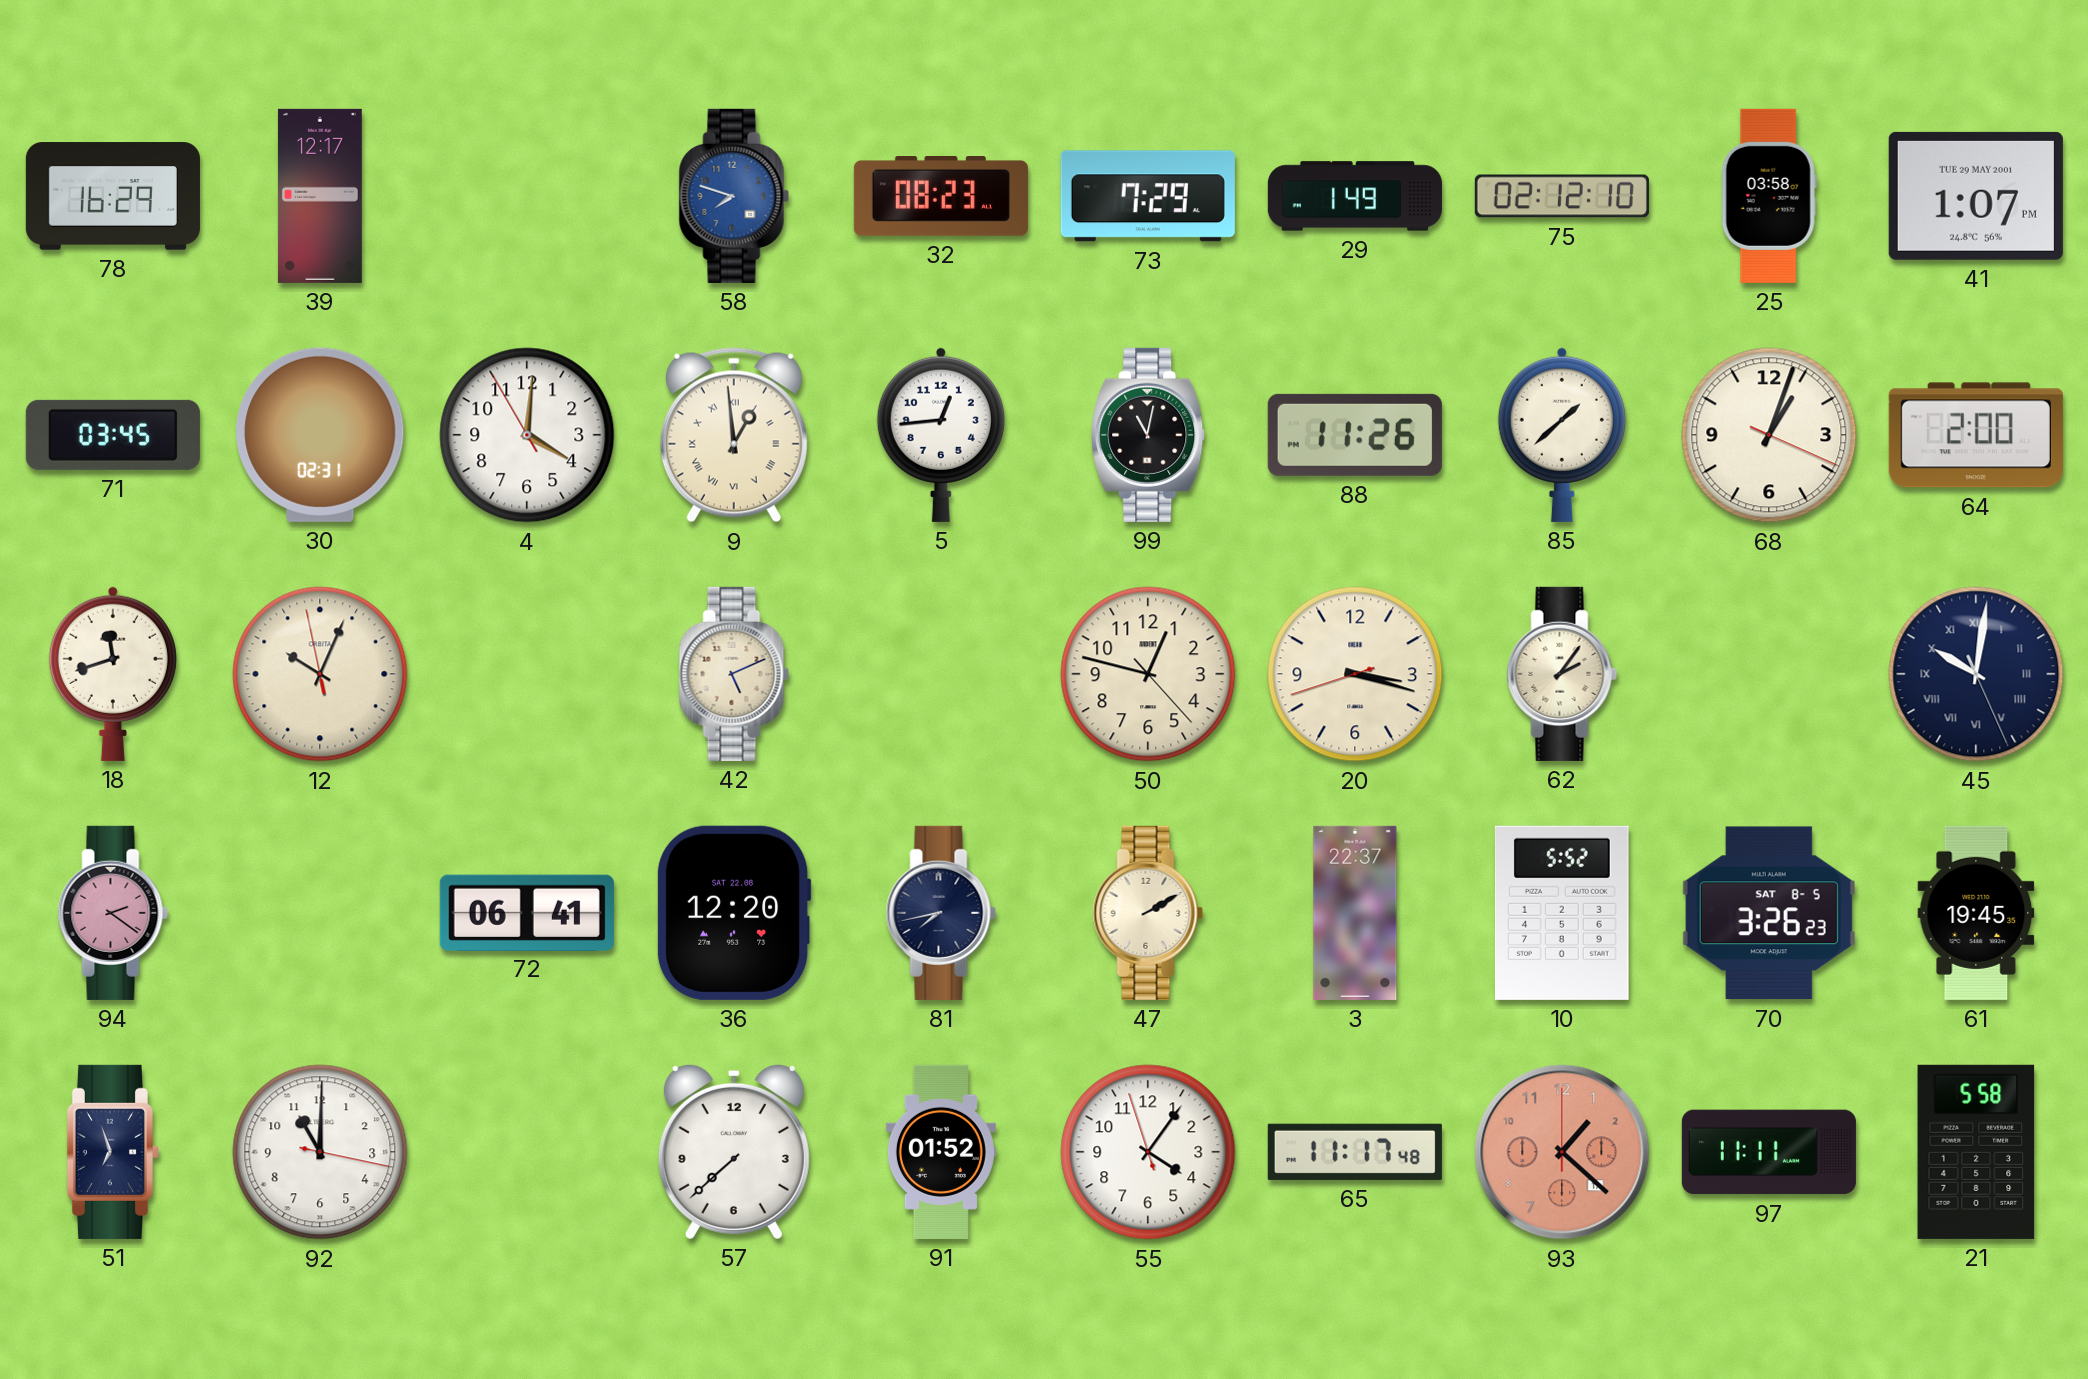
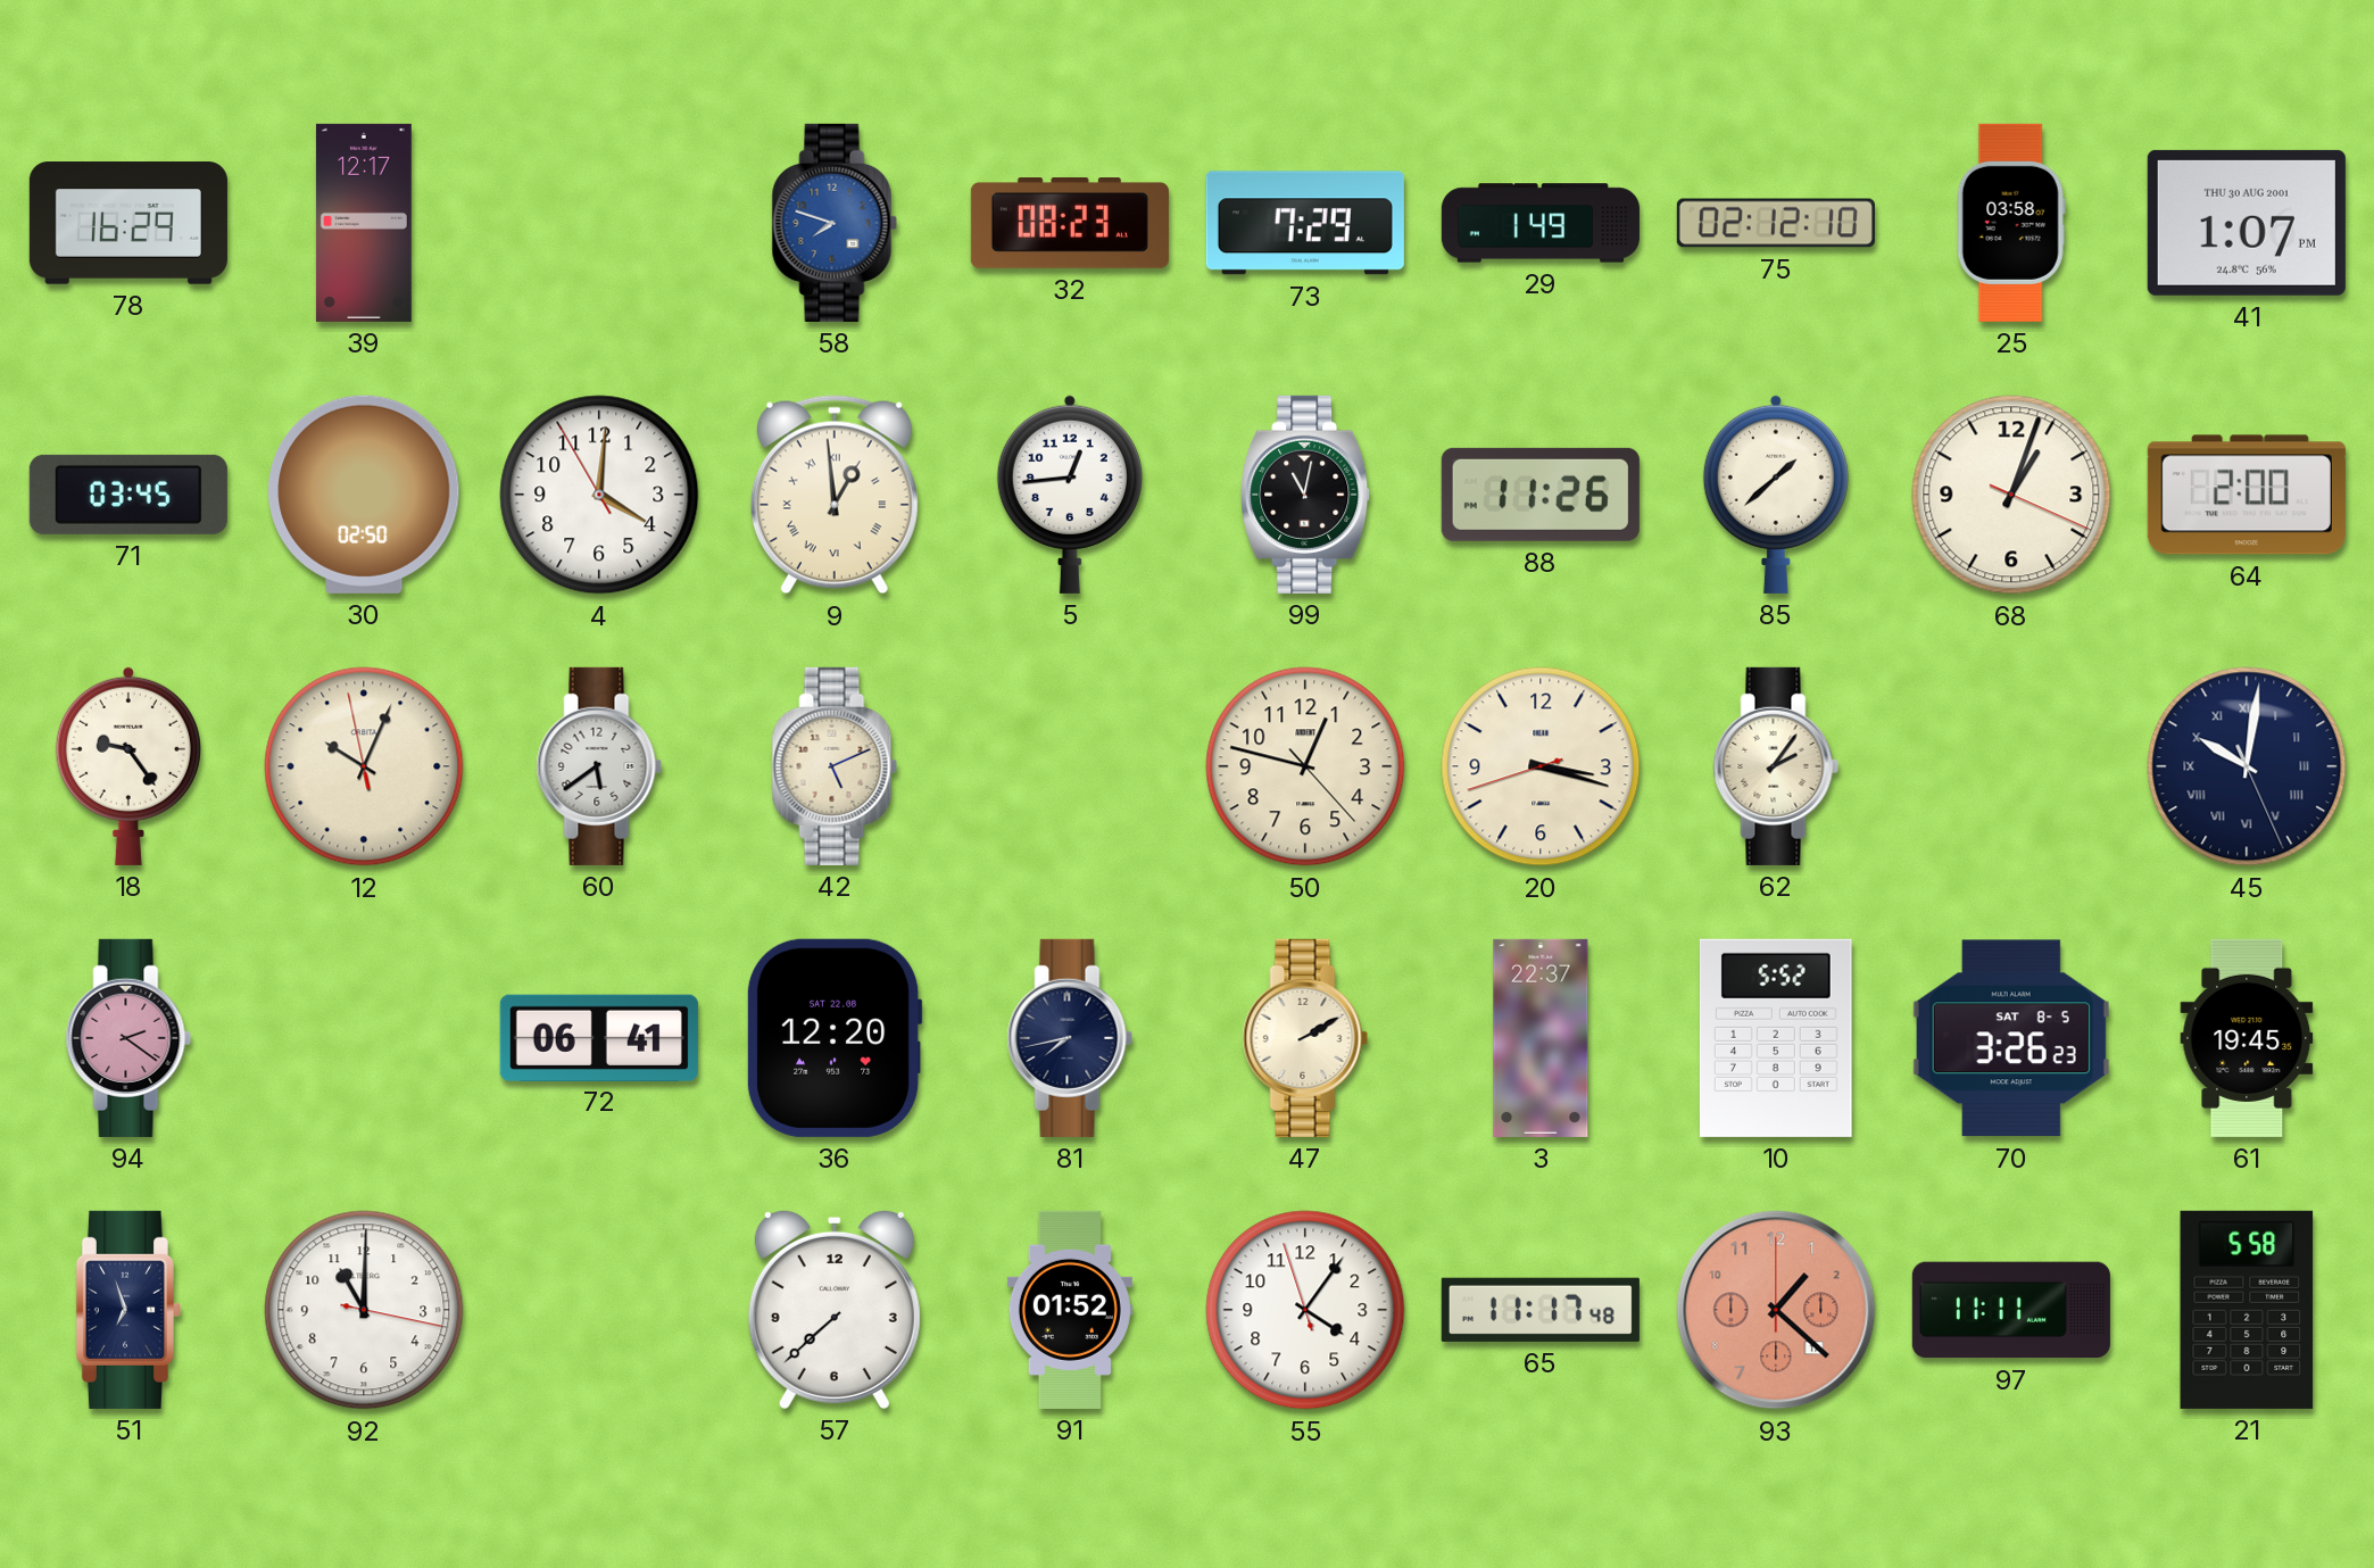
41 date: TUE 29 MAY 2001 -> THU 30 AUG 2001 (2247, 223)
30: 02:31 -> 02:50 (364, 495)
18: 11:42 -> 9:24 (128, 766)
60: none -> 5:39 (599, 766)
